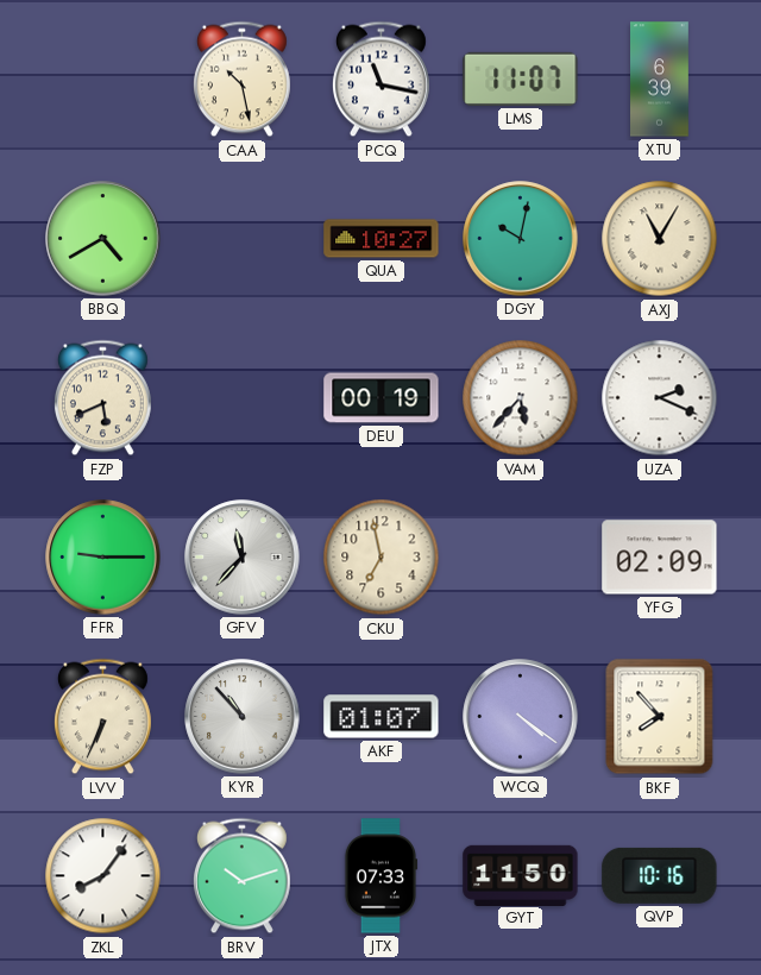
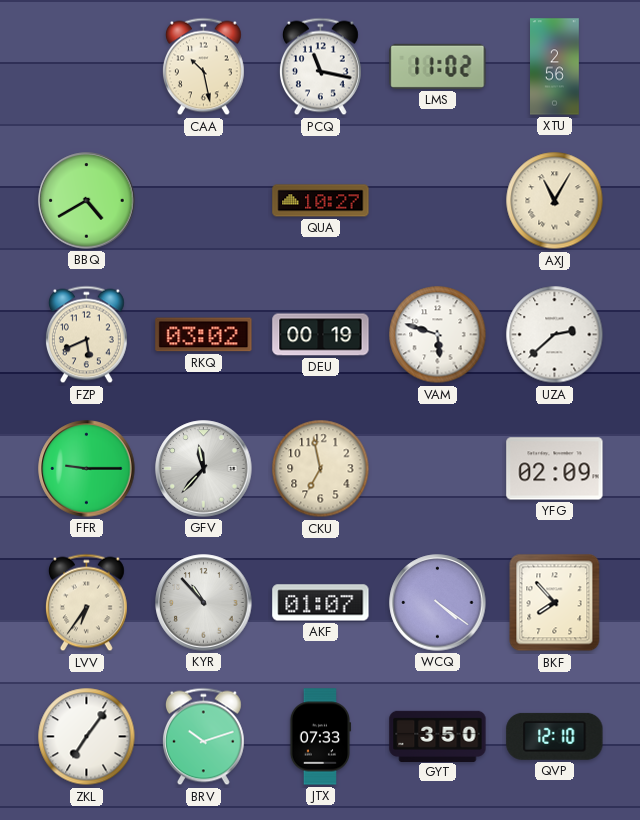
LMS: 11:07 -> 11:02 (438, 66)
XTU: 6:39 -> 2:56 (555, 67)
DGY: 10:02 -> none (521, 239)
RKQ: none -> 03:02 (204, 335)
VAM: 5:37 -> 5:48 (438, 335)
UZA: 2:19 -> 2:38 (555, 335)
LVV: 6:34 -> 6:36 (86, 603)
ZKL: 8:06 -> 7:06 (87, 737)
GYT: 11:50 -> 3:50 (438, 736)
QVP: 10:16 -> 12:10 (555, 736)
